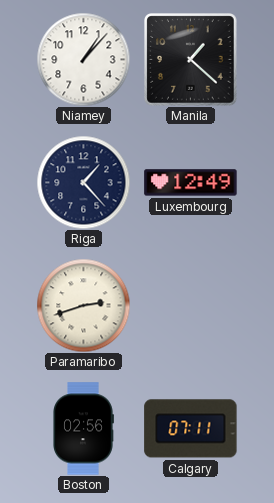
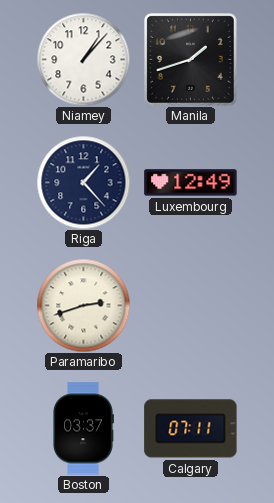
Manila: 1:22 -> 1:42 (191, 60)
Boston: 02:56 -> 03:37 (83, 429)
